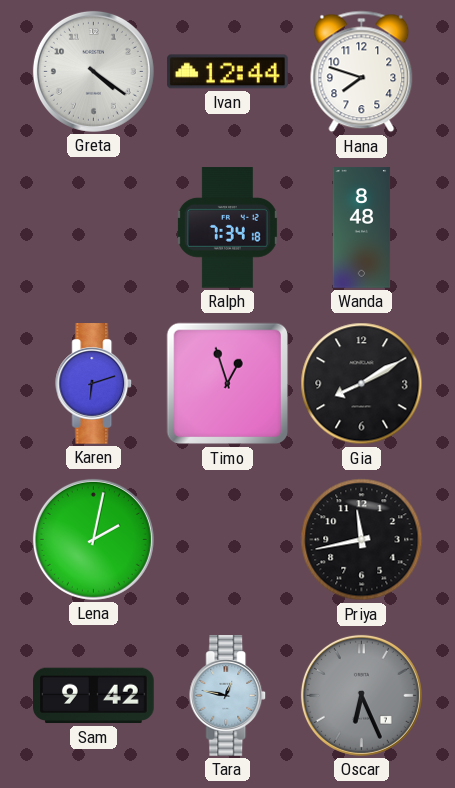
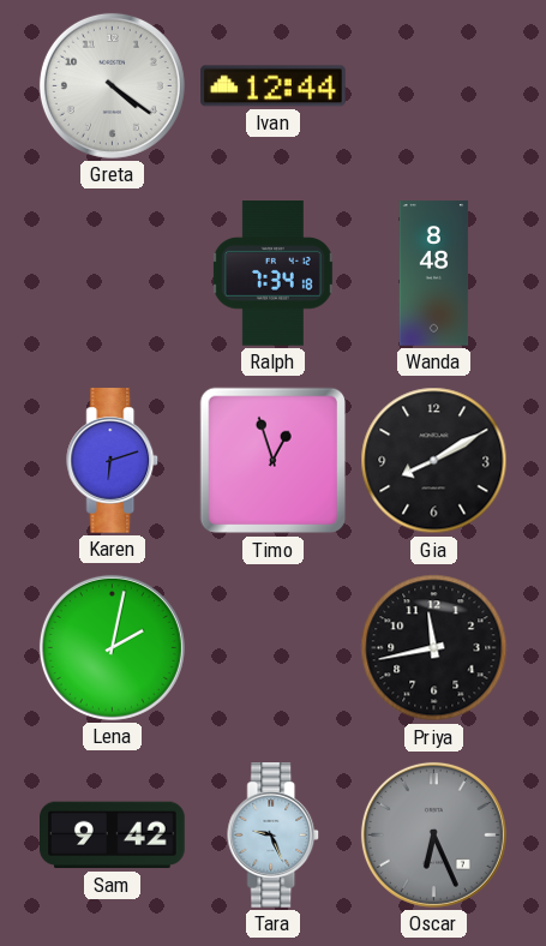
Hana: 7:48 -> none (362, 72)
Tara: 12:47 -> 9:26 (274, 836)
